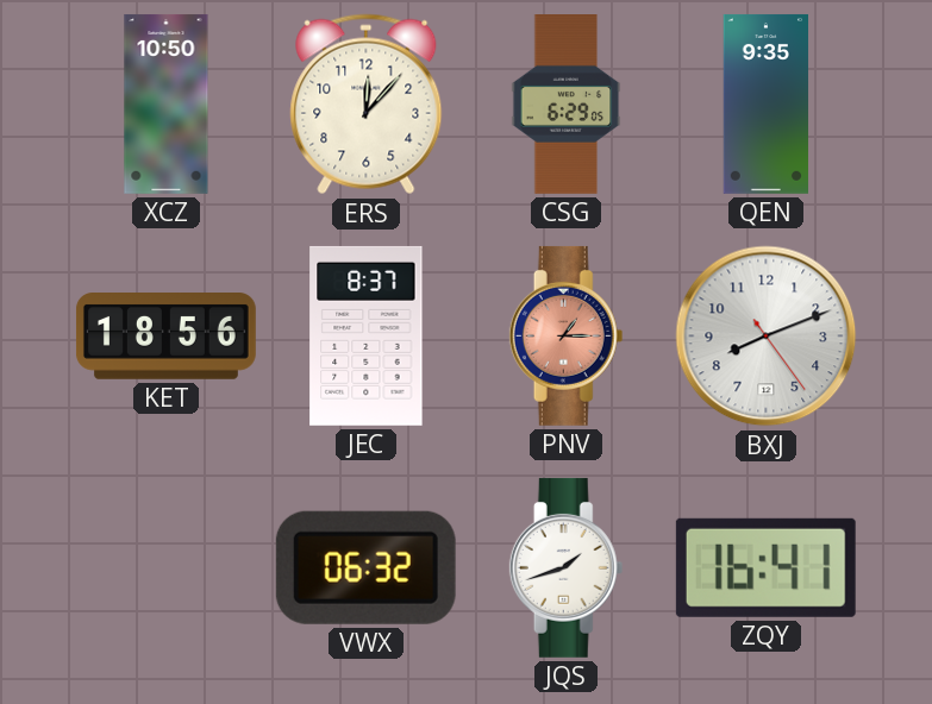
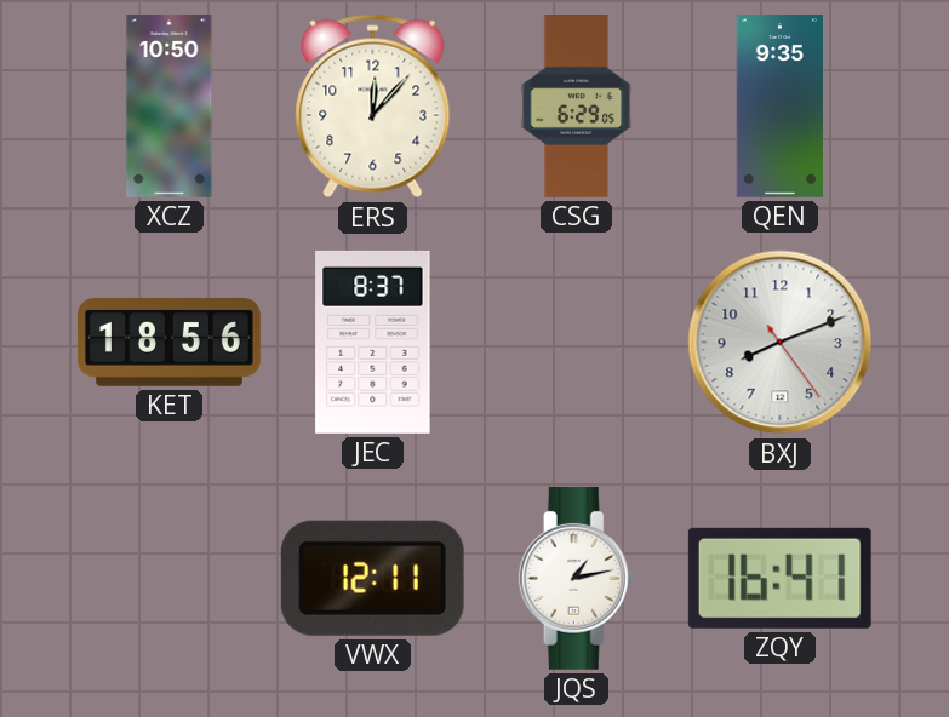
PNV: 1:15 -> none (567, 335)
VWX: 06:32 -> 12:11 (372, 578)
JQS: 1:42 -> 1:13 (577, 578)
